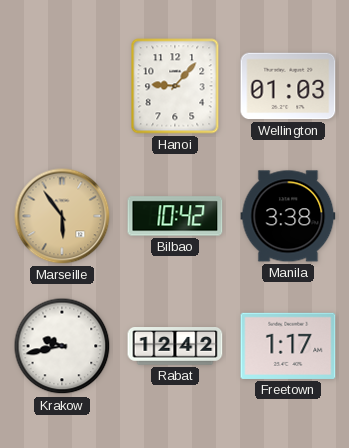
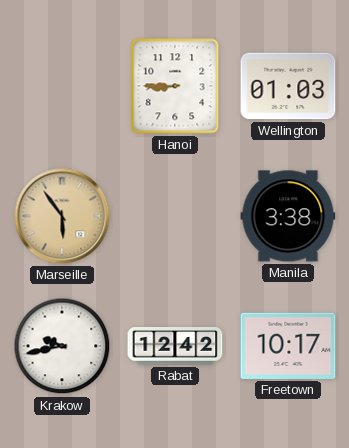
Hanoi: 9:07 -> 8:45 (175, 86)
Bilbao: 10:42 -> none (175, 216)
Freetown: 1:17 -> 10:17 (288, 346)
